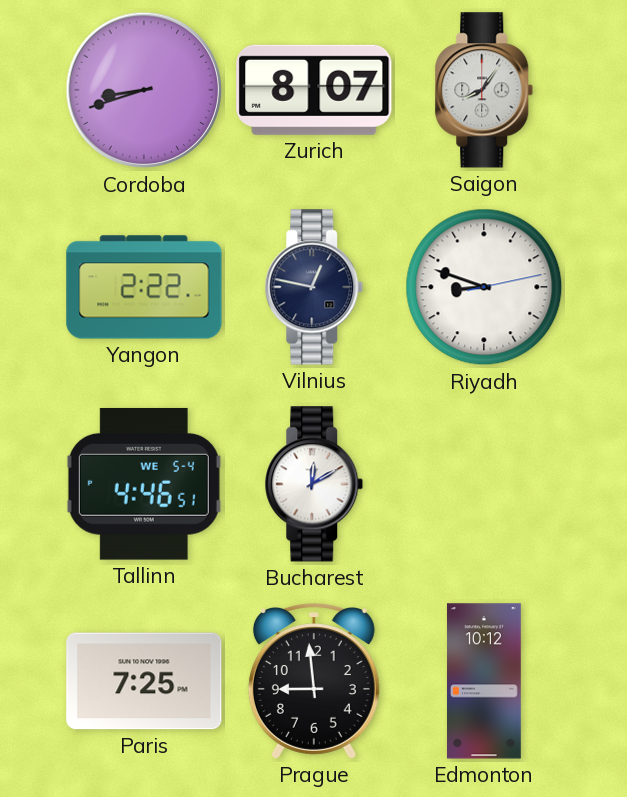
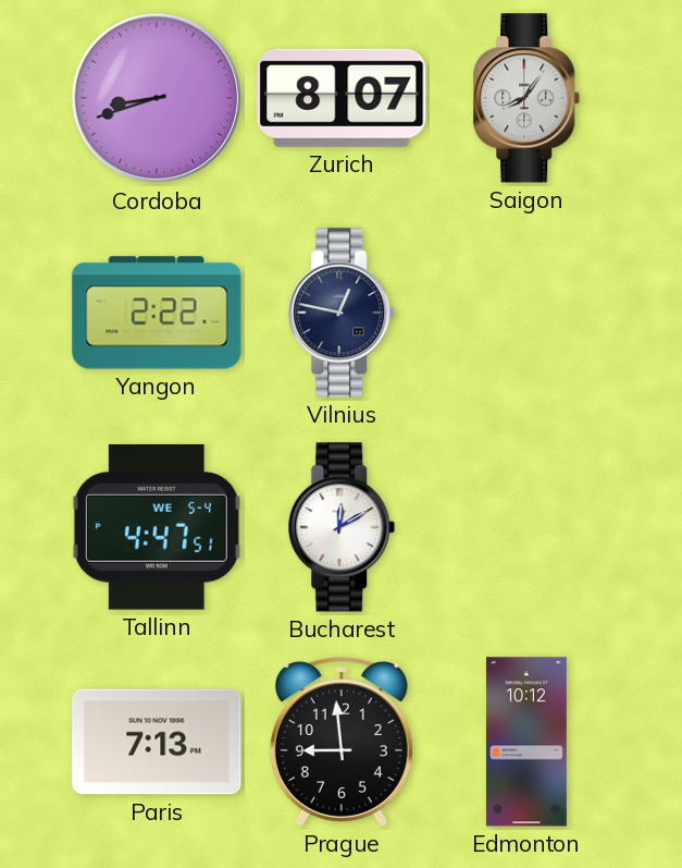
Riyadh: 8:48 -> none (484, 287)
Tallinn: 4:46 -> 4:47 (157, 527)
Paris: 7:25 -> 7:13 (157, 742)
